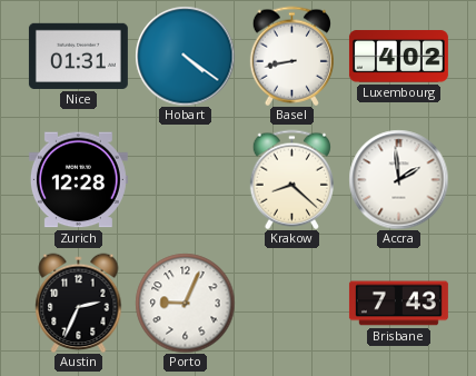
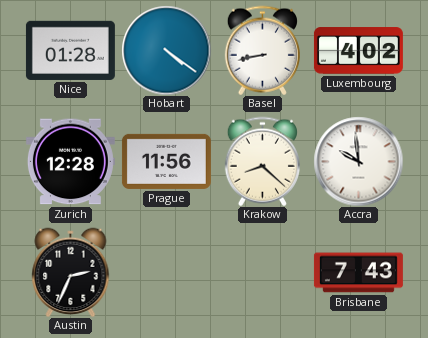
Nice: 01:31 -> 01:28 (70, 50)
Prague: none -> 11:56 (166, 161)
Accra: 1:59 -> 9:59 (358, 161)
Porto: 9:04 -> none (185, 303)
